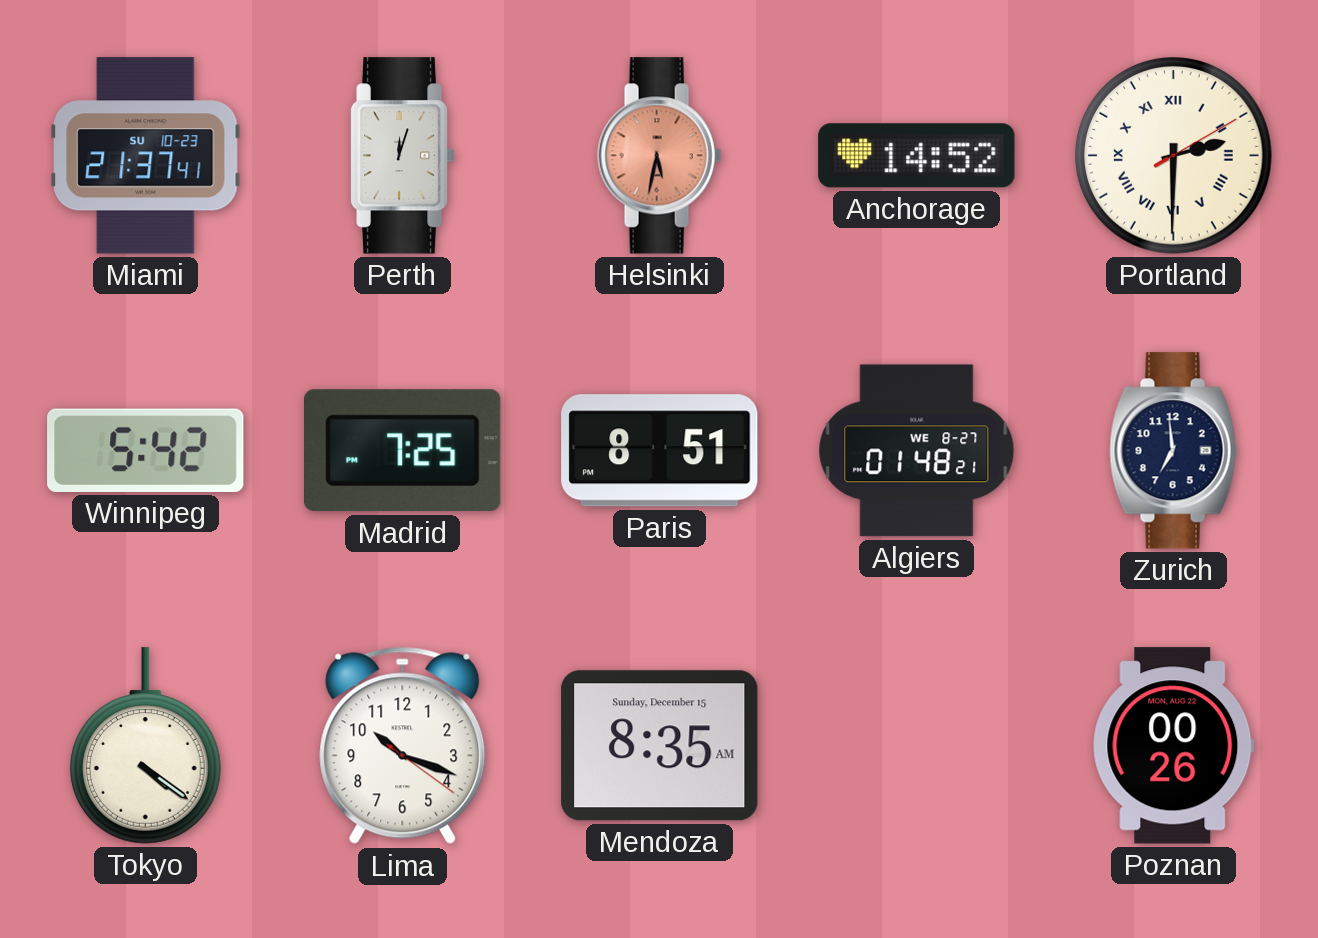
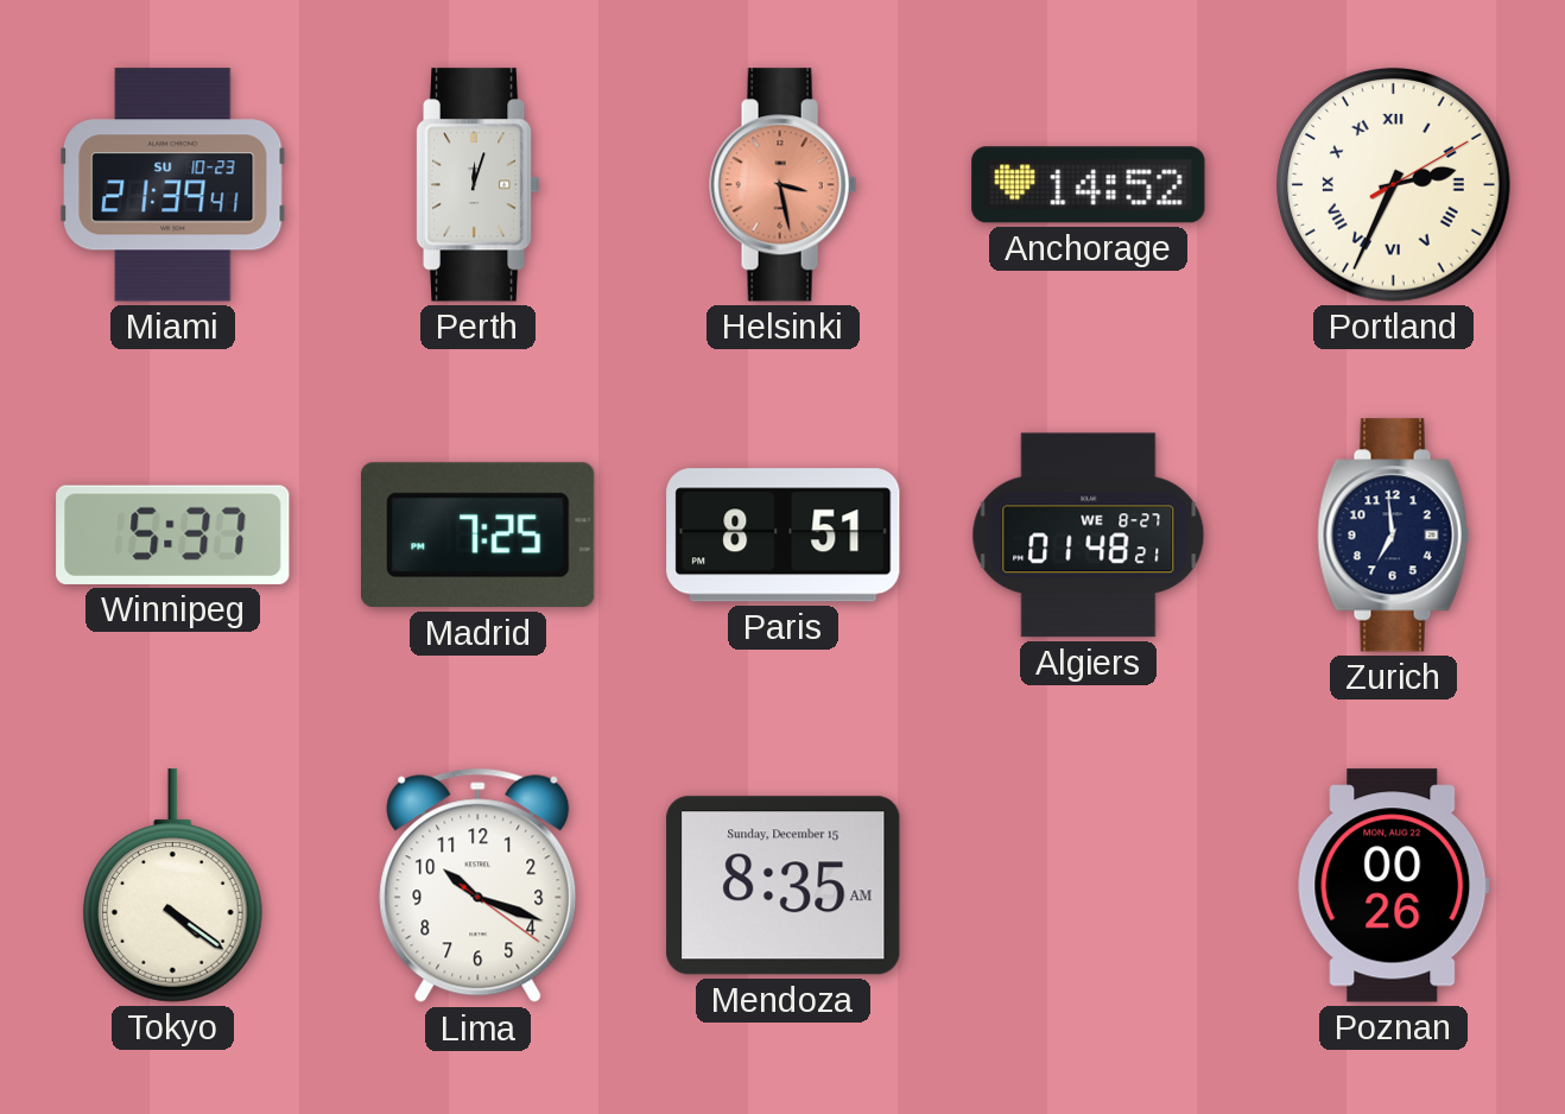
Miami: 21:37 -> 21:39 (173, 185)
Helsinki: 5:32 -> 3:28 (784, 185)
Portland: 2:30 -> 2:34 (1394, 185)
Winnipeg: 5:42 -> 5:37 (173, 534)
